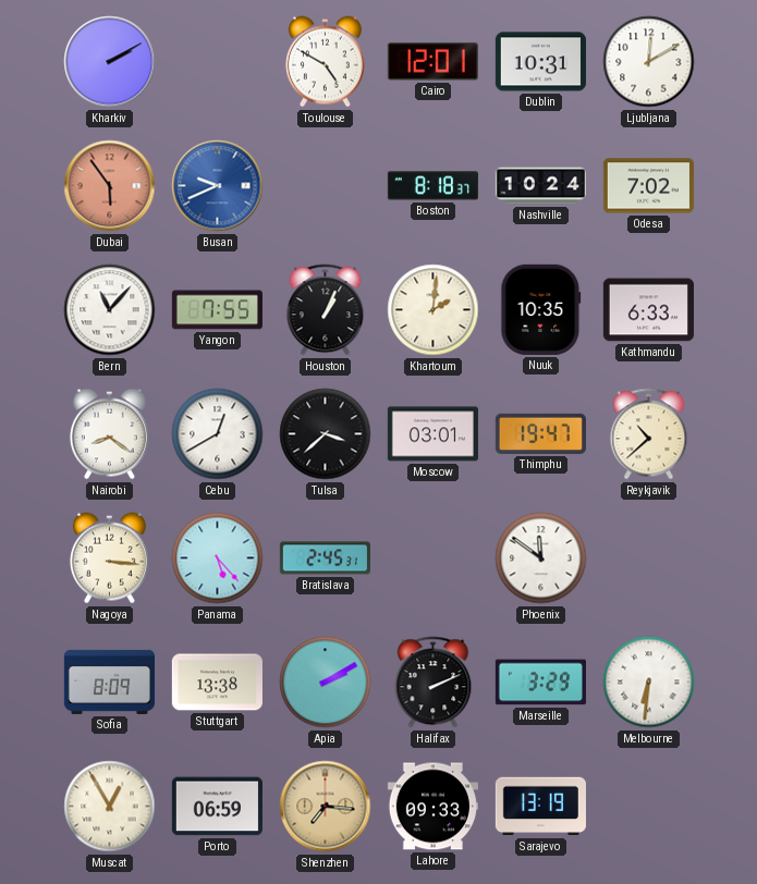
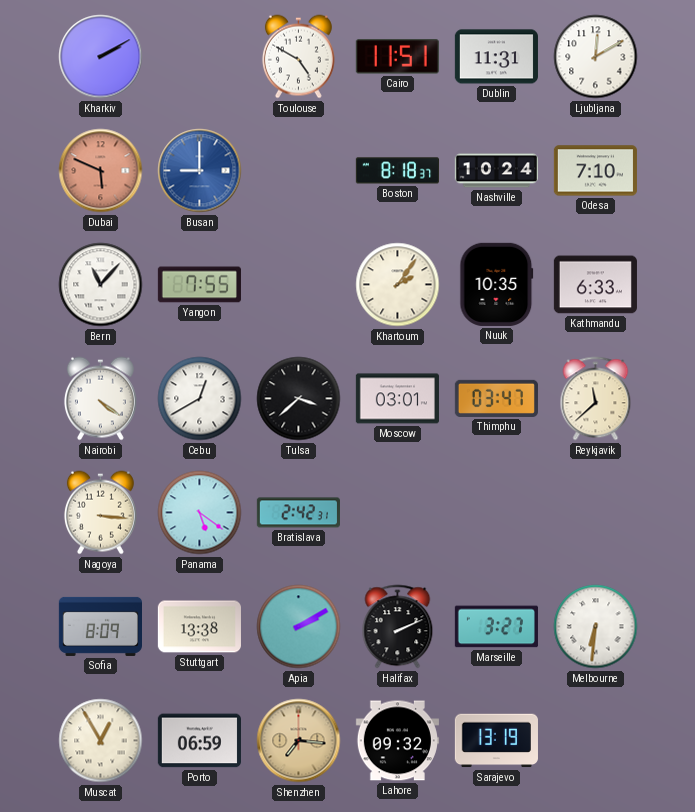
Cairo: 12:01 -> 11:51 (397, 57)
Dublin: 10:31 -> 11:31 (496, 57)
Dubai: 5:54 -> 5:49 (101, 171)
Busan: 9:41 -> 9:00 (200, 171)
Odesa: 7:02 -> 7:10 (595, 171)
Houston: 1:04 -> none (326, 310)
Khartoum: 2:01 -> 2:06 (398, 285)
Nairobi: 8:21 -> 4:21 (100, 399)
Thimphu: 19:47 -> 03:47 (496, 398)
Reykjavik: 10:38 -> 11:38 (596, 399)
Panama: 5:23 -> 5:21 (200, 513)
Bratislava: 2:45 -> 2:42 (298, 513)
Phoenix: 11:51 -> none (541, 558)
Marseille: 3:29 -> 3:27 (496, 627)
Lahore: 09:33 -> 09:32 (397, 741)
